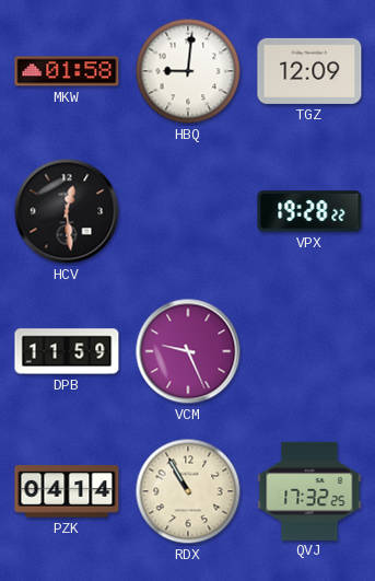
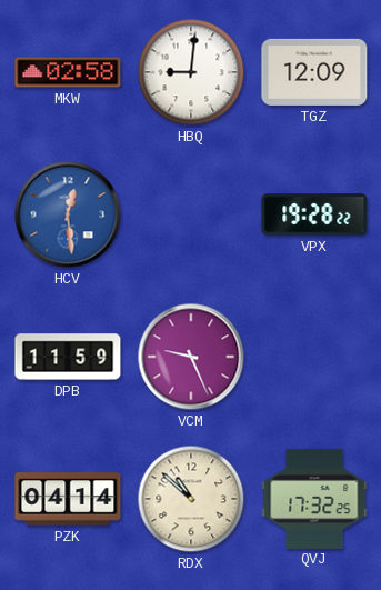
MKW: 01:58 -> 02:58 (68, 72)
HCV dial: black -> blue (68, 214)
RDX: 10:55 -> 10:52 (191, 499)
